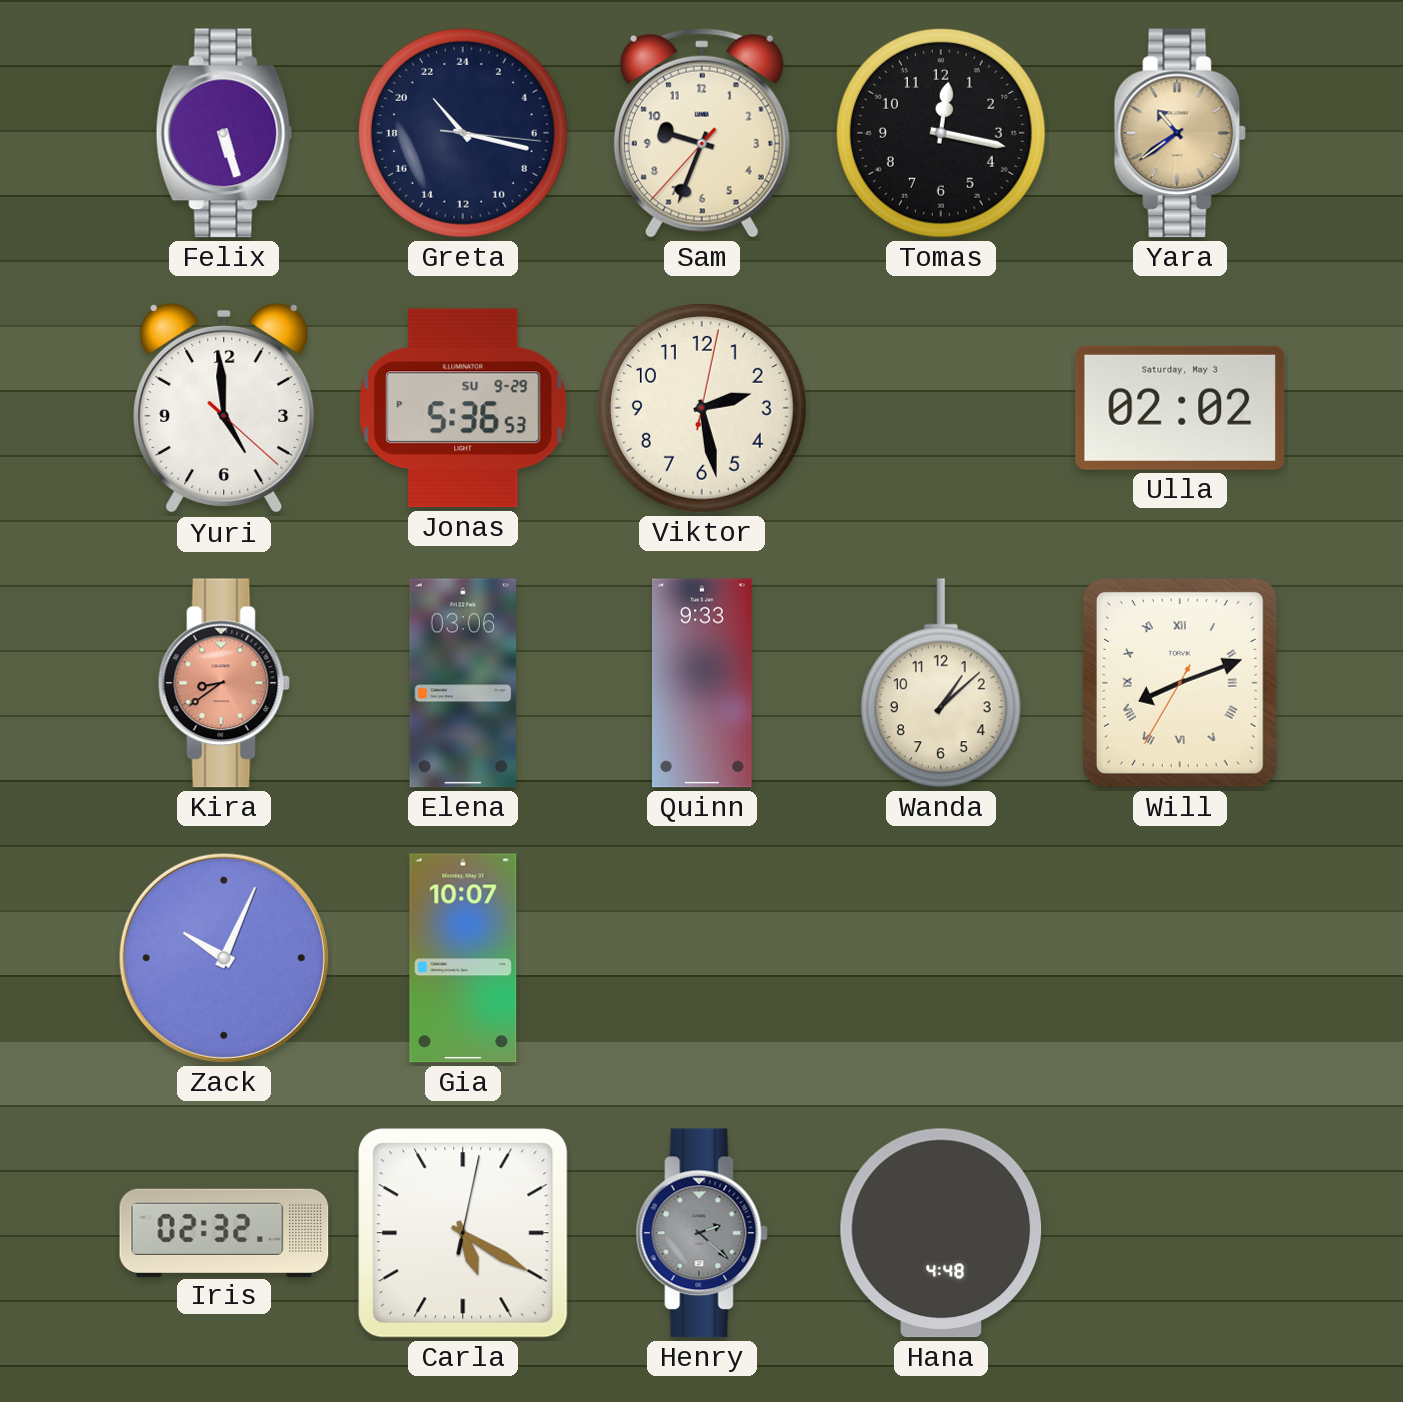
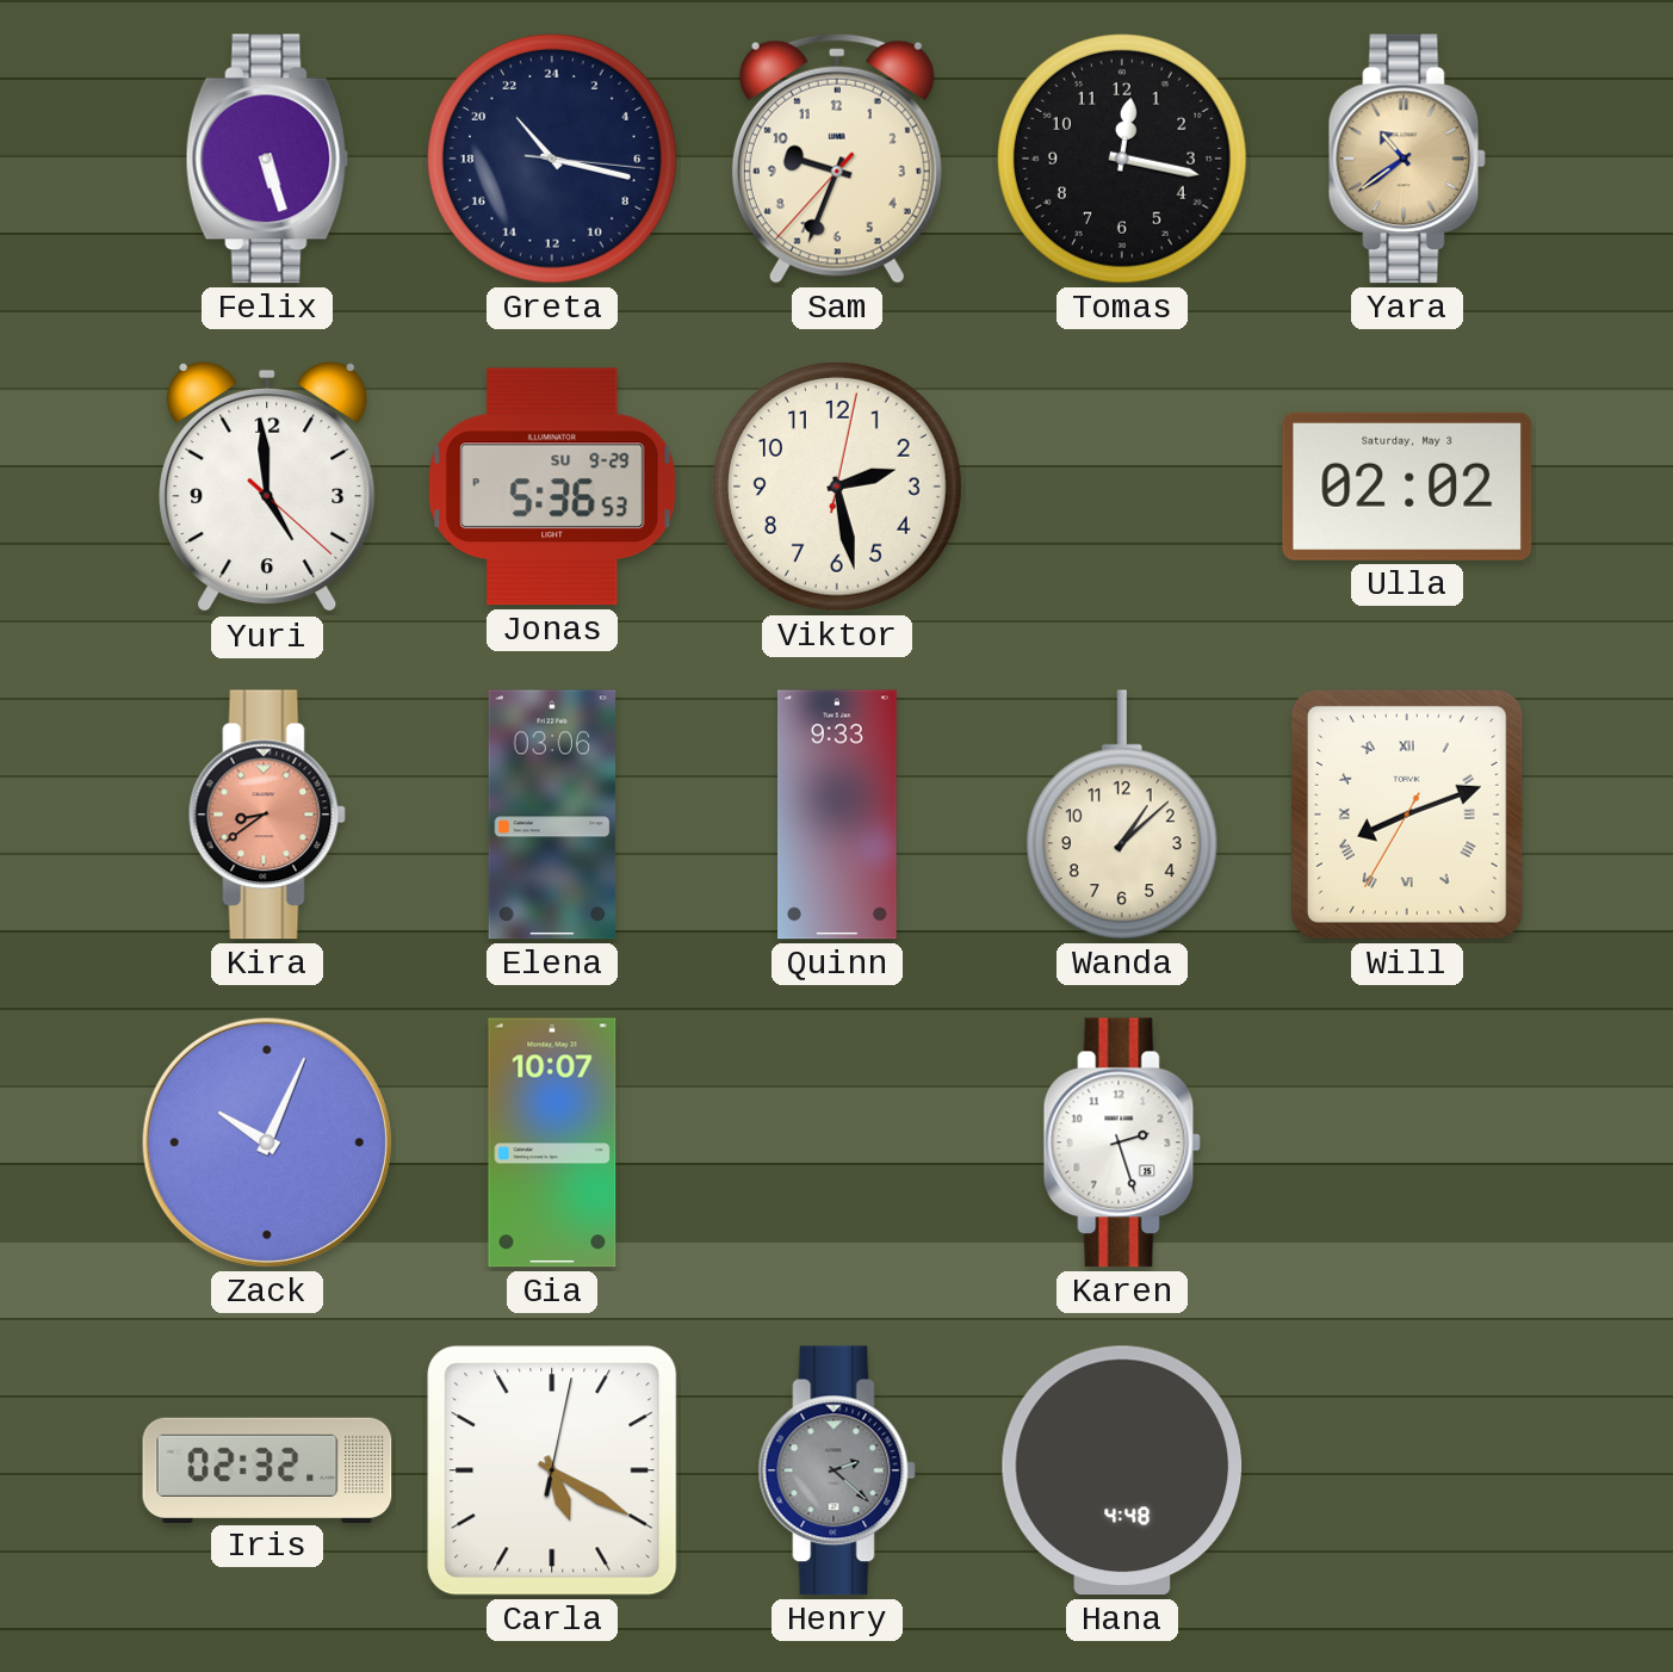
Karen: none -> 2:27 (1122, 1142)
